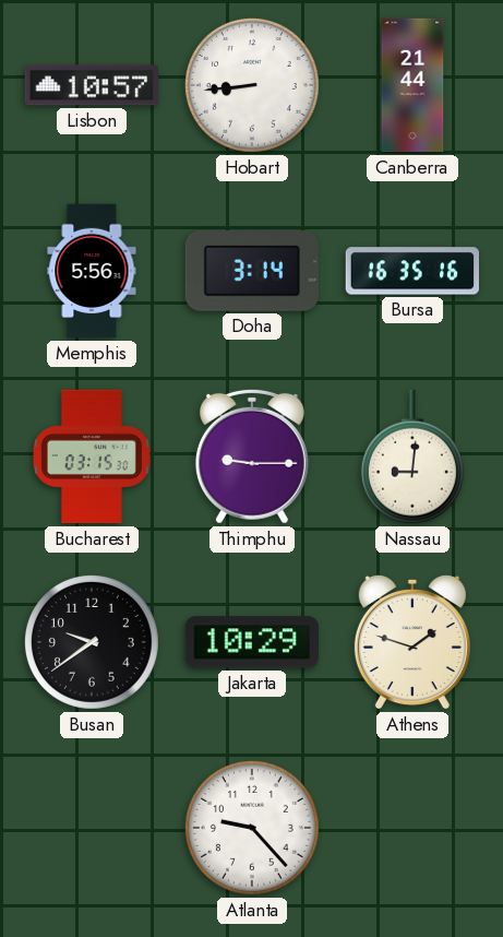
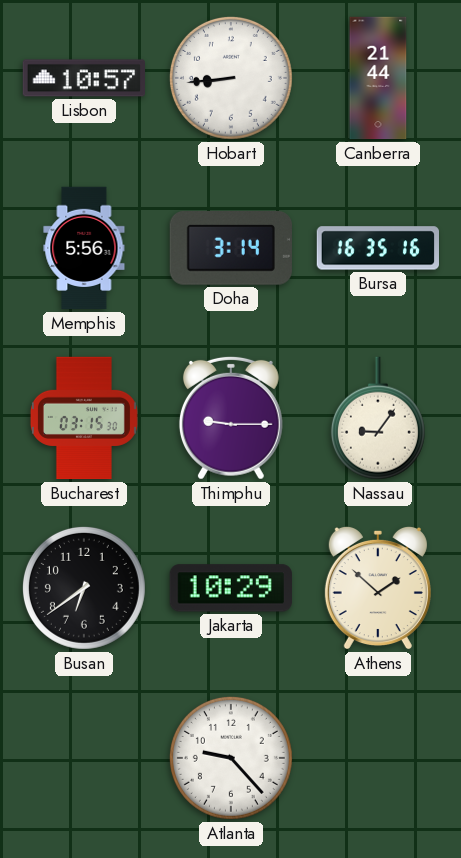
Nassau: 9:01 -> 9:06 (378, 418)
Busan: 9:39 -> 6:39 (84, 588)
Athens: 1:48 -> 1:52 (378, 588)
